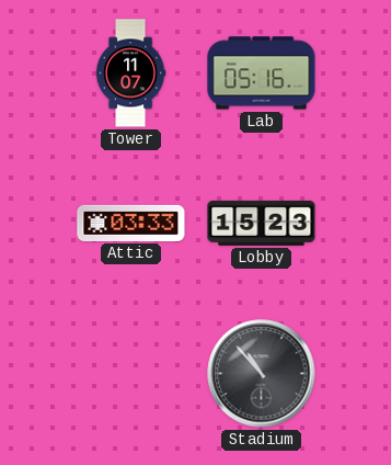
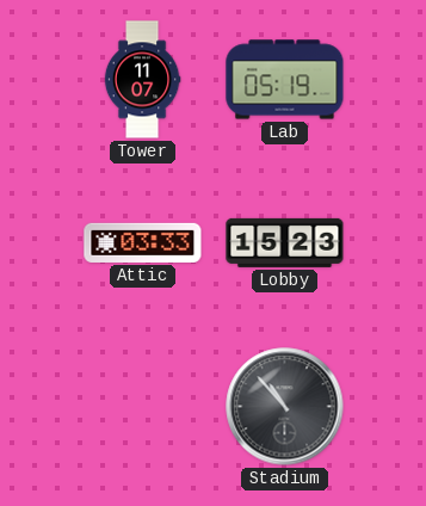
Lab: 05:16 -> 05:19 (285, 80)
